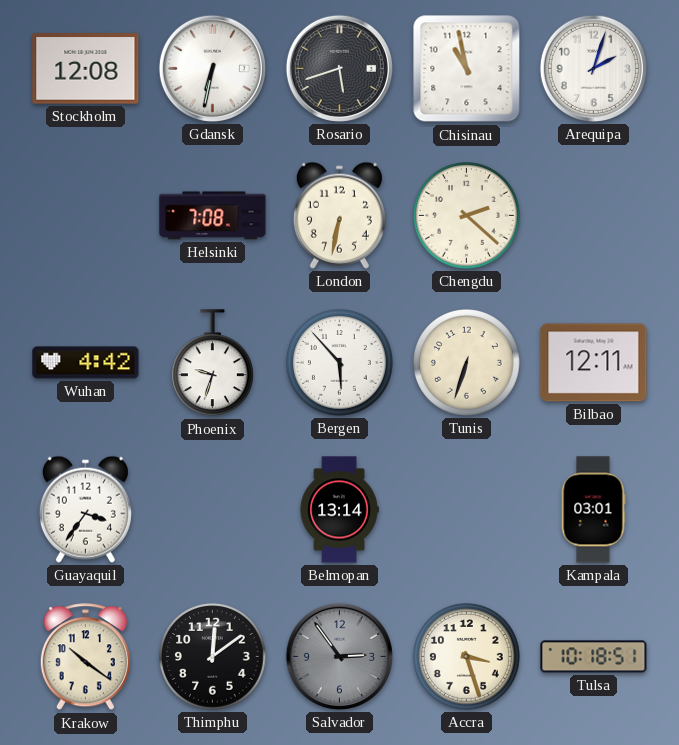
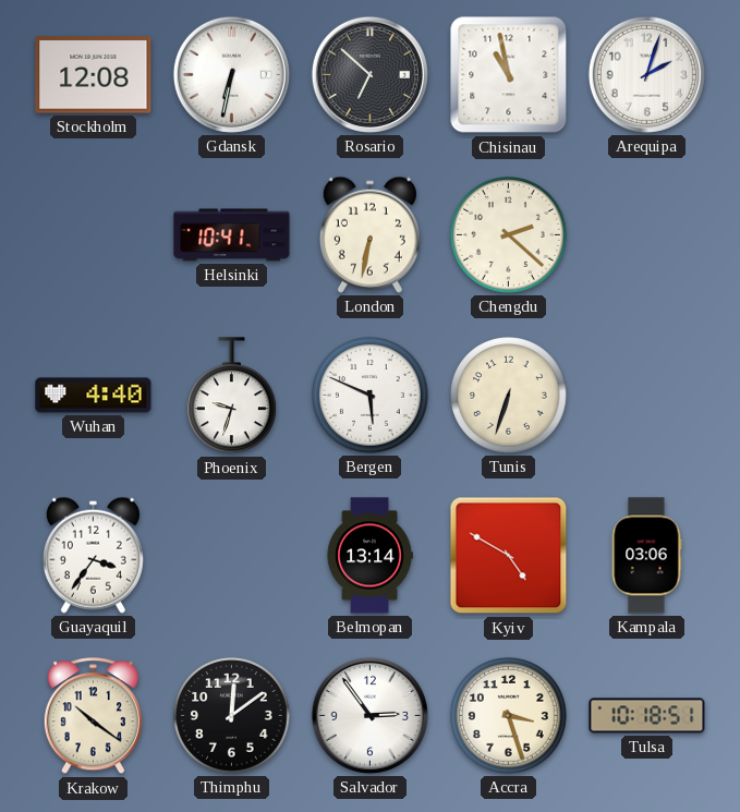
Rosario: 5:42 -> 6:52 (369, 74)
Helsinki: 7:08 -> 10:41 (232, 235)
Wuhan: 4:42 -> 4:40 (94, 396)
Bergen: 5:53 -> 5:49 (371, 396)
Bilbao: 12:11 -> none (594, 363)
Kyiv: none -> 4:50 (509, 556)
Kampala: 03:01 -> 03:06 (646, 556)
Salvador dial: grey -> white (369, 715)
